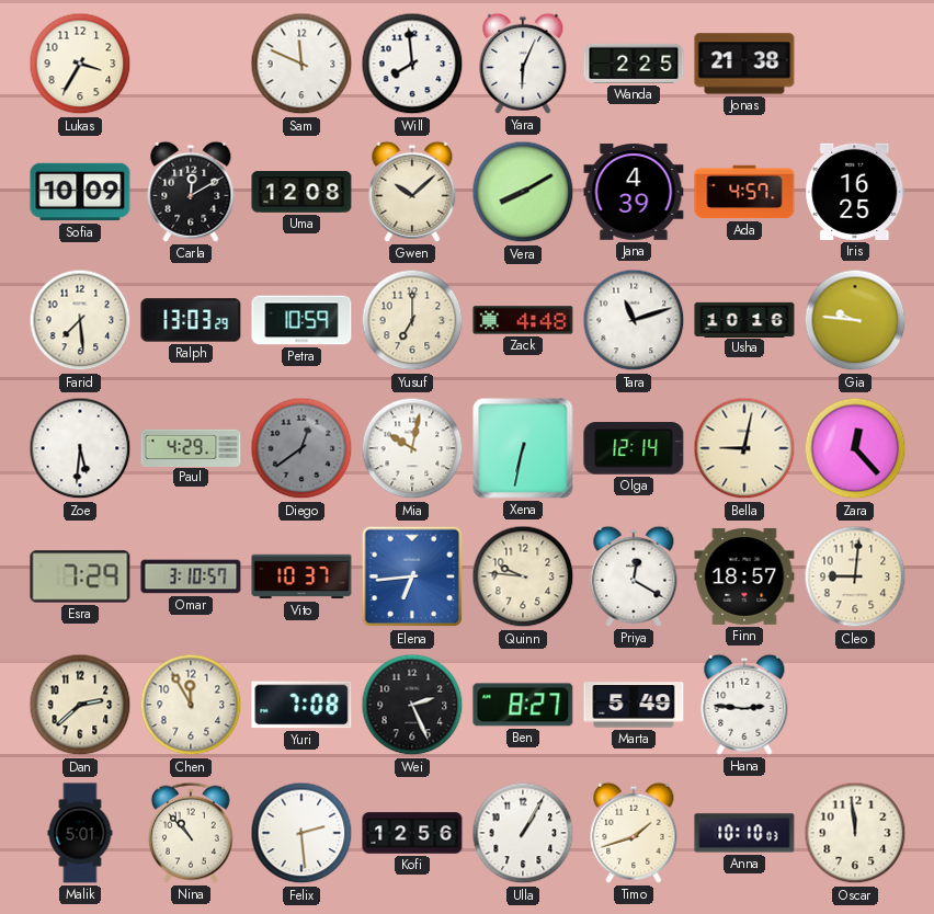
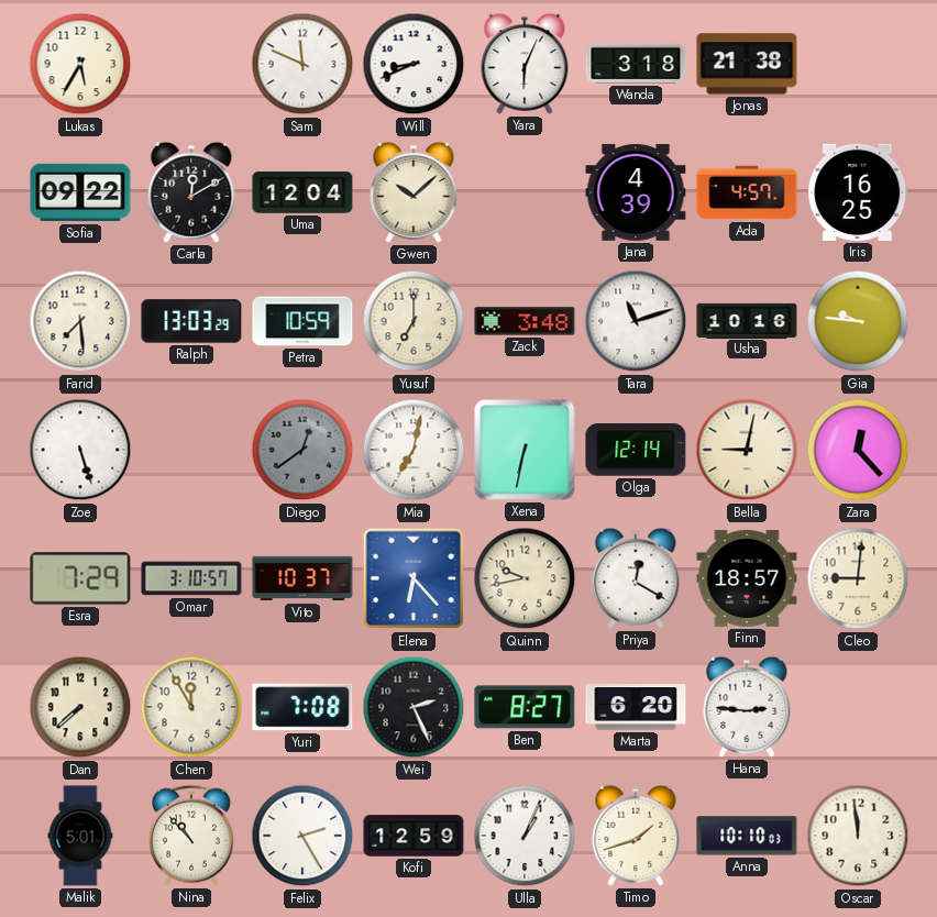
Lukas: 3:35 -> 5:35 (80, 64)
Will: 7:59 -> 8:41 (414, 64)
Wanda: 2:25 -> 3:18 (636, 64)
Sofia: 10:09 -> 09:22 (80, 192)
Uma: 12:08 -> 12:04 (302, 192)
Vera: 8:10 -> none (523, 192)
Zack: 4:48 -> 3:48 (525, 321)
Zoe: 5:31 -> 5:27 (80, 450)
Paul: 4:29 -> none (191, 447)
Mia: 10:02 -> 7:02 (414, 450)
Elena: 6:44 -> 6:23 (414, 578)
Quinn: 9:46 -> 9:43 (525, 578)
Dan: 2:38 -> 7:38 (80, 707)
Marta: 5:49 -> 6:20 (636, 707)
Felix: 2:29 -> 2:25 (302, 836)
Kofi: 12:56 -> 12:59 (414, 836)
Ulla: 1:05 -> 1:04 (525, 836)
